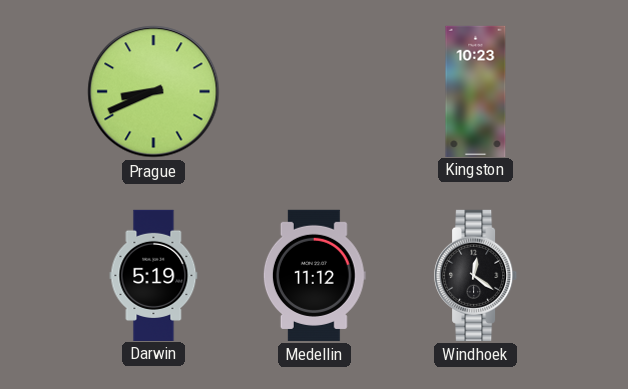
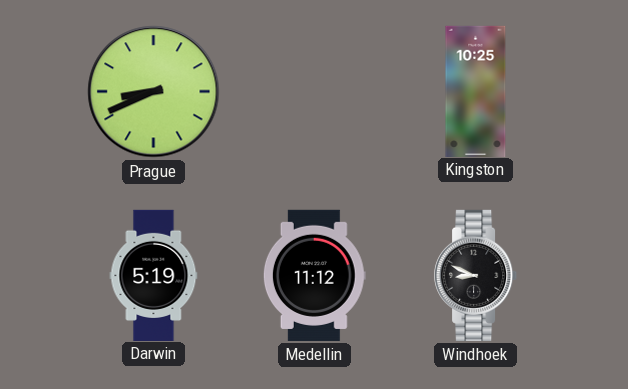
Kingston: 10:23 -> 10:25 (476, 91)
Windhoek: 12:21 -> 8:49 (476, 275)
